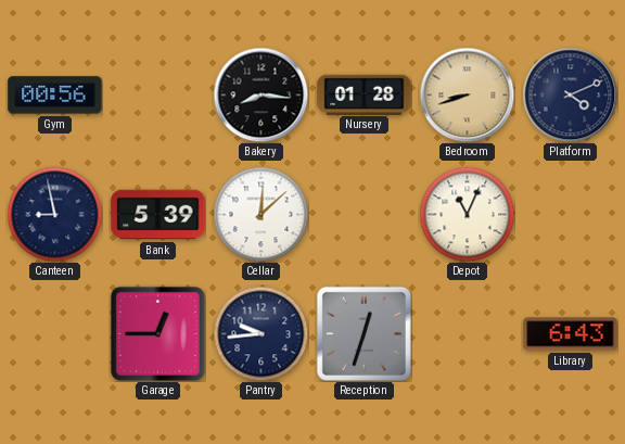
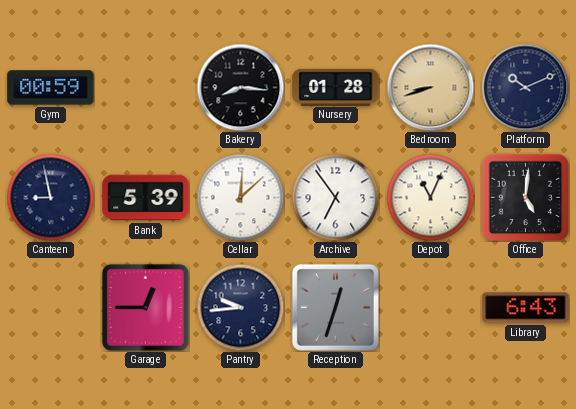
Gym: 00:56 -> 00:59 (51, 88)
Platform: 4:11 -> 10:11 (525, 87)
Archive: none -> 6:54 (335, 197)
Office: none -> 5:01 (525, 197)
